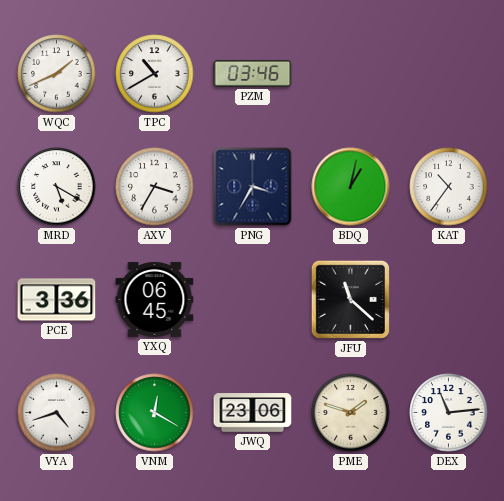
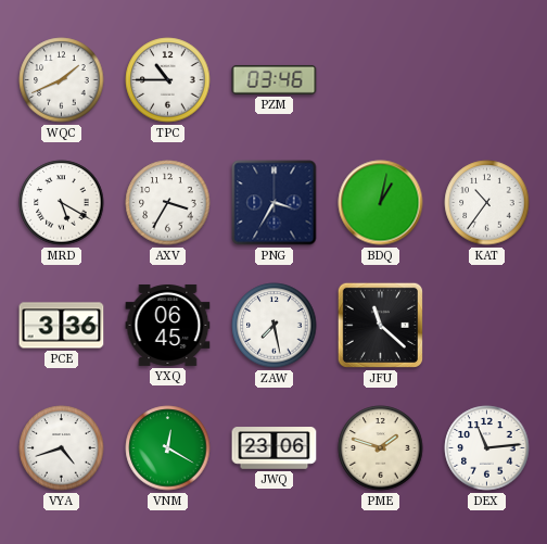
TPC: 10:40 -> 10:45 (168, 80)
ZAW: none -> 7:28 (275, 326)
